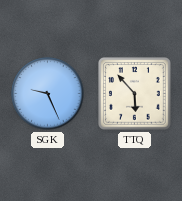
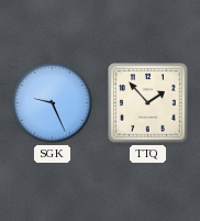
TTQ: 5:53 -> 1:53 (148, 103)
